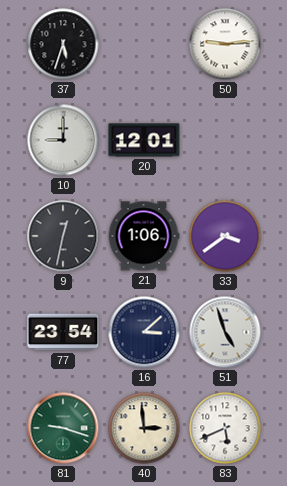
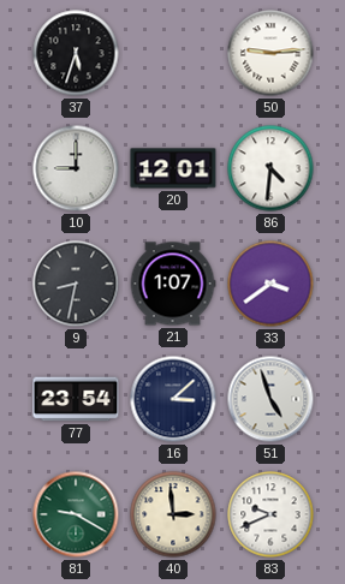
86: none -> 4:31 (270, 168)
9: 12:32 -> 8:32 (76, 284)
21: 1:06 -> 1:07 (173, 284)
81: 9:18 -> 9:20 (76, 514)
83: 5:41 -> 9:41 (270, 514)
